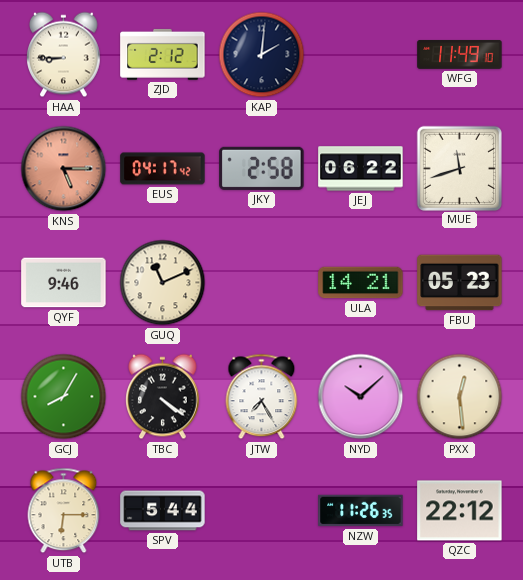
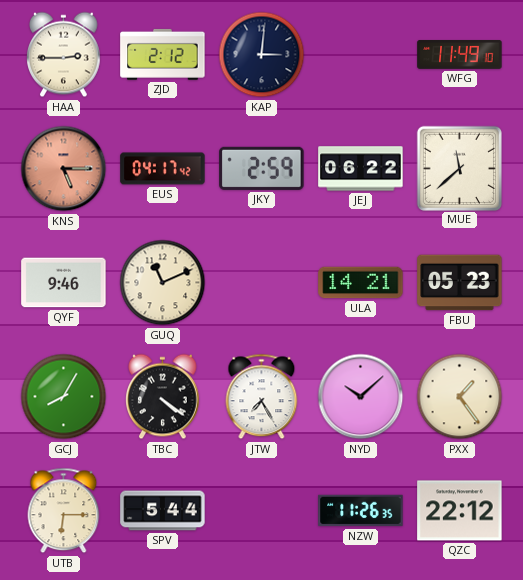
HAA: 8:45 -> 2:45 (64, 55)
KAP: 2:01 -> 3:01 (262, 55)
JKY: 2:58 -> 2:59 (262, 168)
MUE: 11:42 -> 11:38 (459, 168)
PXX: 12:29 -> 1:24 (460, 397)
